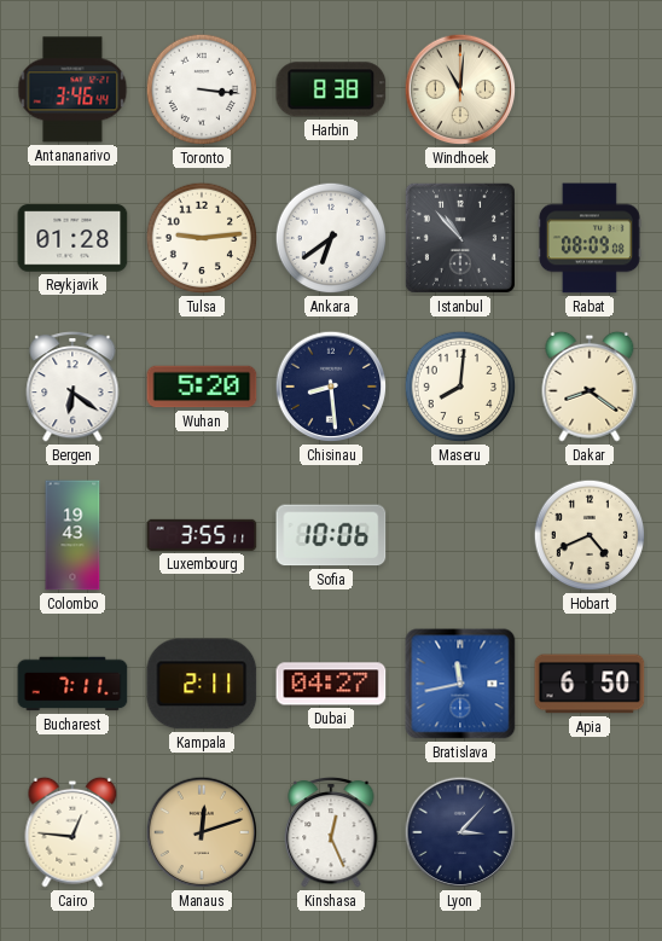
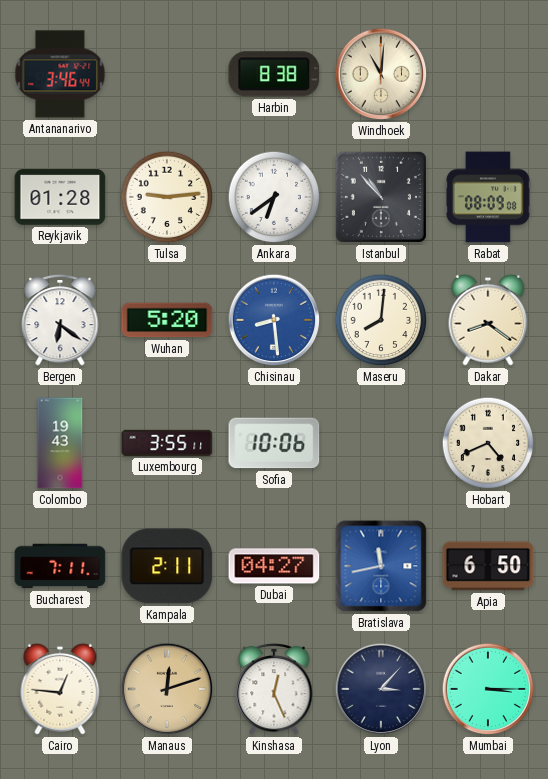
Toronto: 3:16 -> none (202, 89)
Chisinau dial: navy -> blue (274, 320)
Mumbai: none -> 3:15 (488, 689)
